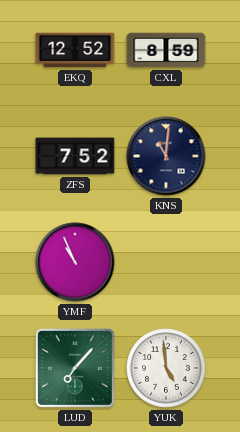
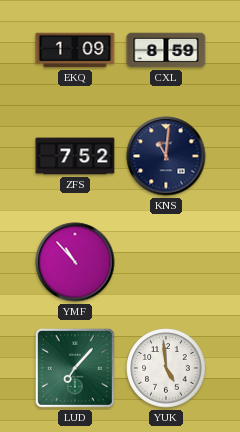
EKQ: 12:52 -> 1:09 (75, 50)
YMF: 10:56 -> 10:53 (75, 262)
